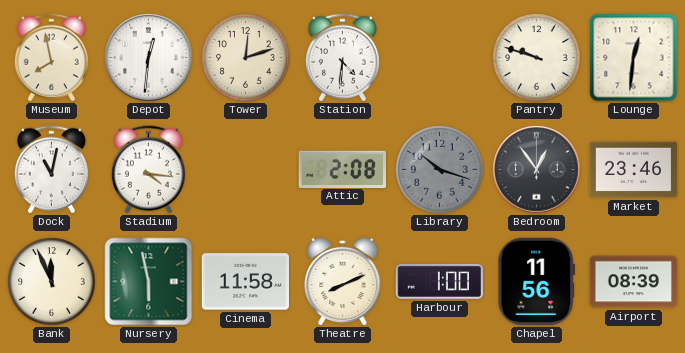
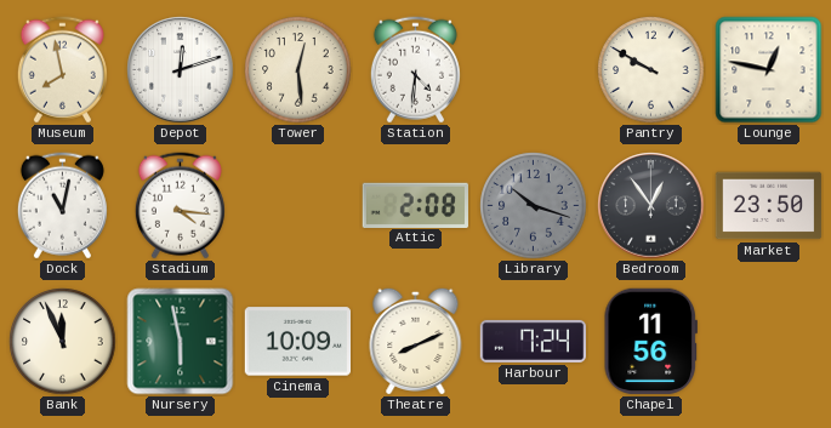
Depot: 12:31 -> 12:12 (181, 70)
Tower: 12:12 -> 12:29 (298, 70)
Pantry: 9:48 -> 9:50 (651, 70)
Lounge: 12:31 -> 12:47 (769, 70)
Market: 23:46 -> 23:50 (769, 206)
Cinema: 11:58 -> 10:09 (297, 342)
Harbour: 1:00 -> 7:24 (534, 341)
Airport: 08:39 -> none (634, 282)
